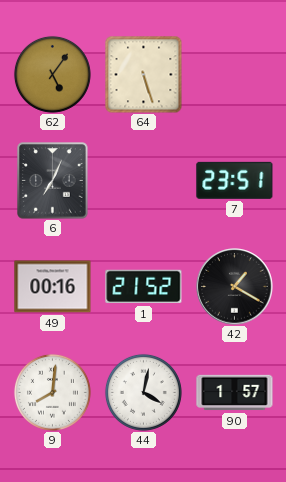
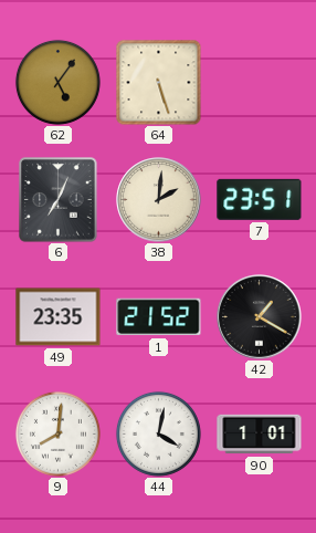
38: none -> 2:01 (159, 200)
49: 00:16 -> 23:35 (59, 317)
90: 1:57 -> 1:01 (260, 435)
